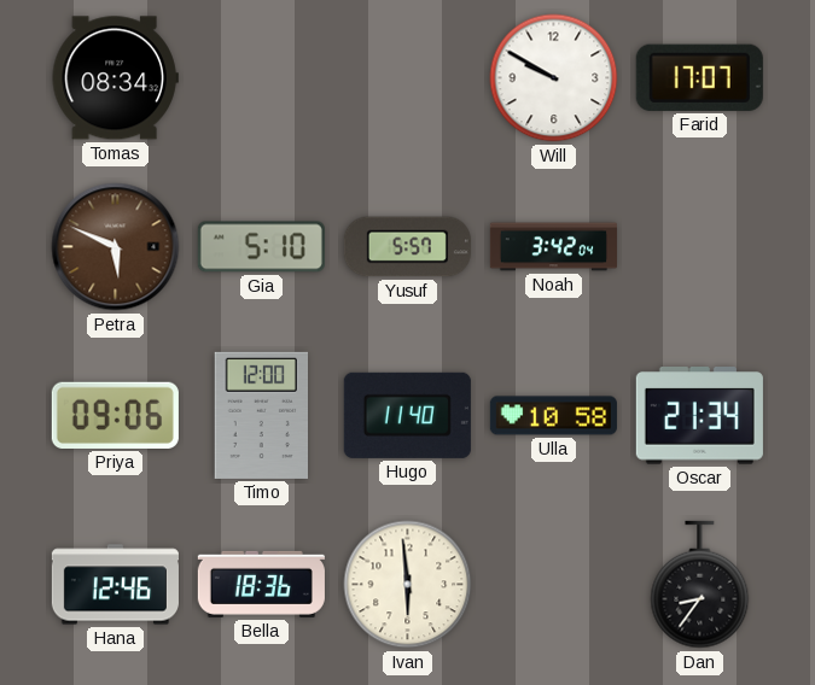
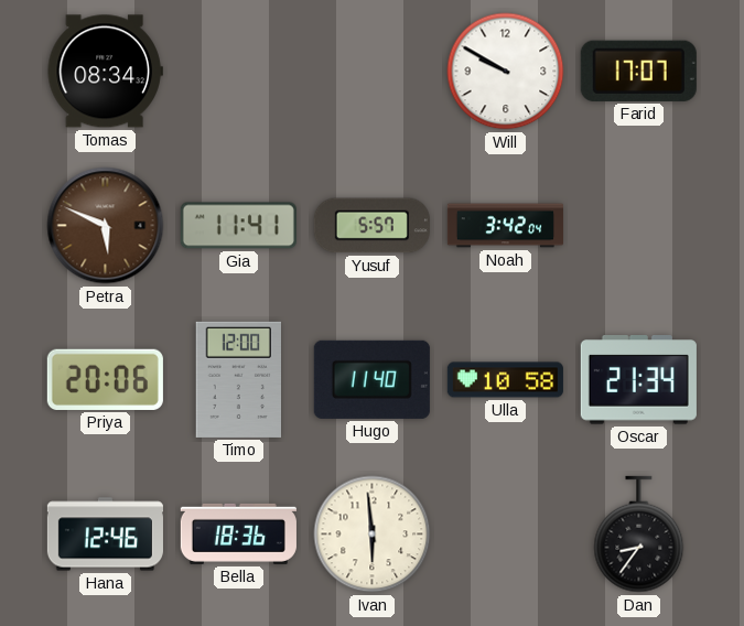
Gia: 5:10 -> 11:41 (238, 226)
Priya: 09:06 -> 20:06 (105, 379)
